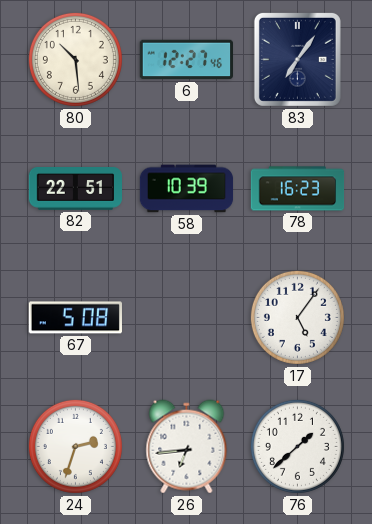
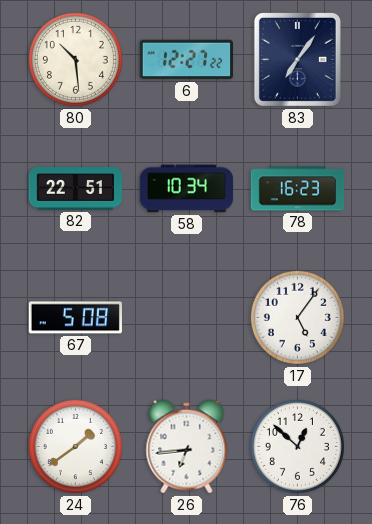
6: 12:27:46 -> 12:27:22 (187, 60)
58: 10:39 -> 10:34 (187, 189)
24: 2:33 -> 1:39 (75, 446)
76: 1:38 -> 12:52 (297, 446)
